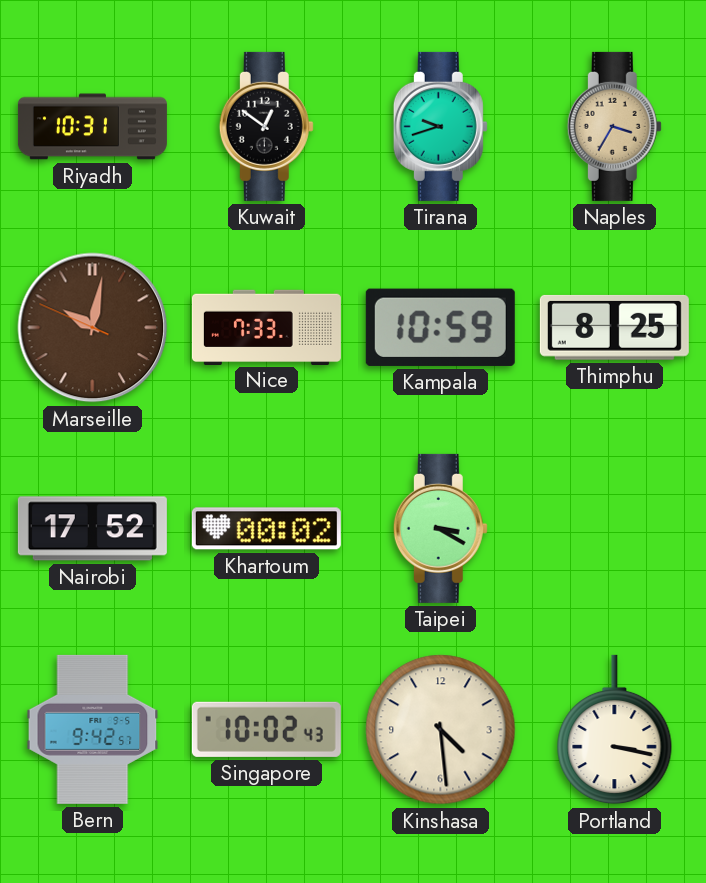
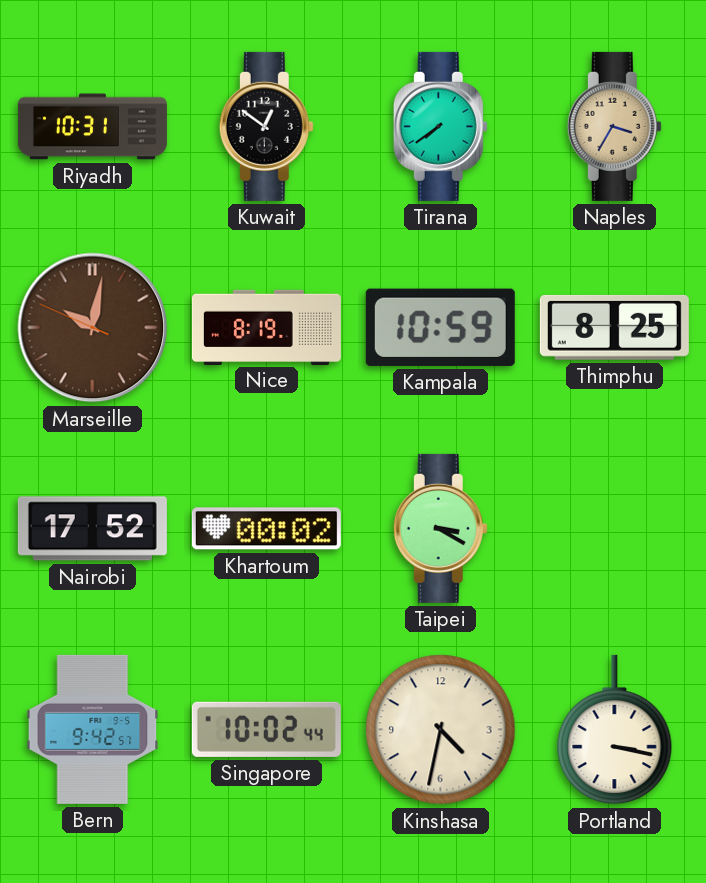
Tirana: 9:42 -> 7:39 (440, 126)
Nice: 7:33 -> 8:19 (266, 327)
Singapore: 10:02:43 -> 10:02:44 (266, 729)
Kinshasa: 4:29 -> 4:32 (441, 730)
